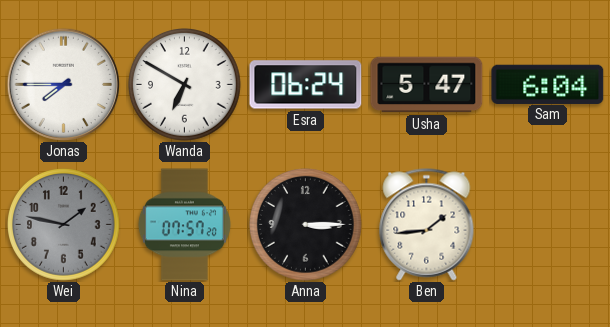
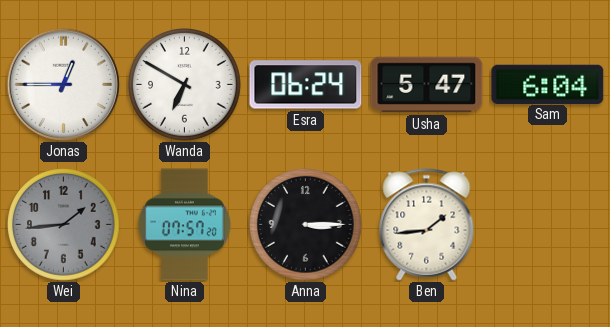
Jonas: 7:45 -> 12:45 (63, 84)
Wei: 1:47 -> 1:44 (64, 225)
